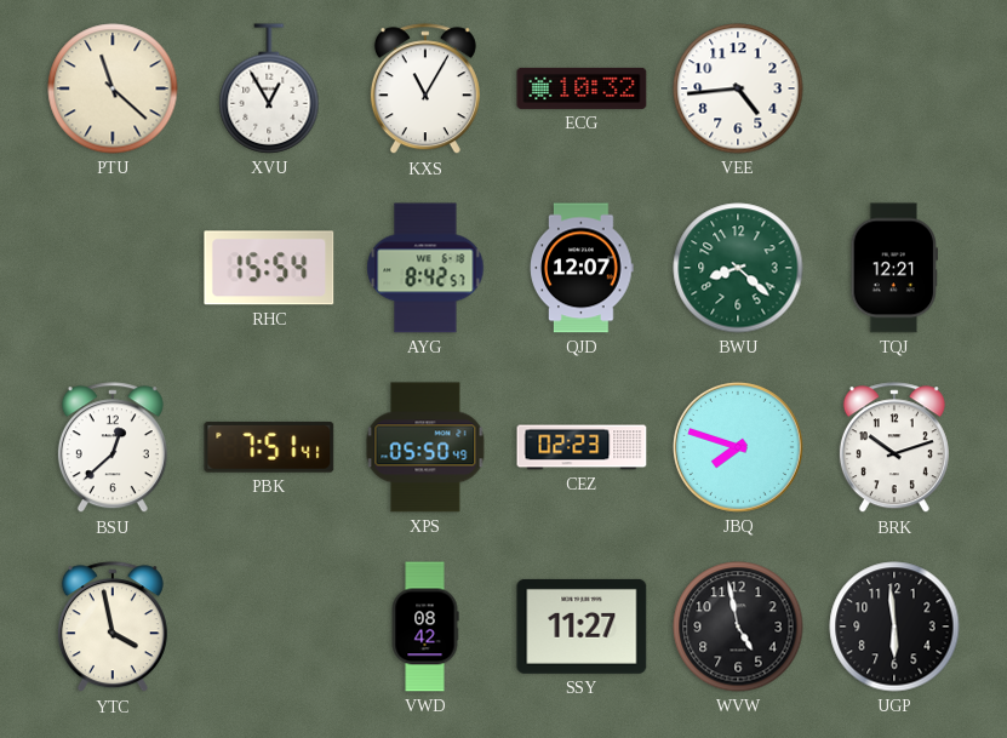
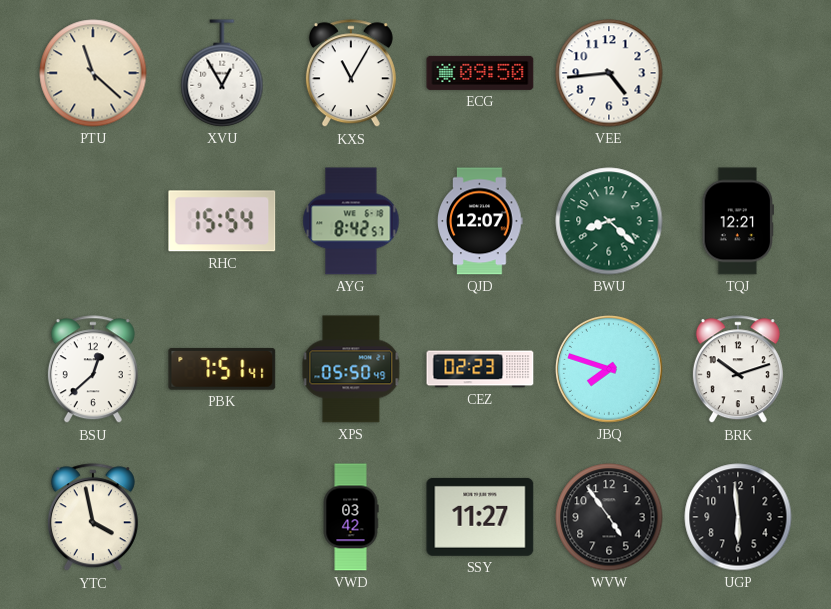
ECG: 10:32 -> 09:50 (480, 73)
VWD: 08:42 -> 03:42 (351, 517)
WVW: 4:58 -> 4:54 (609, 517)
